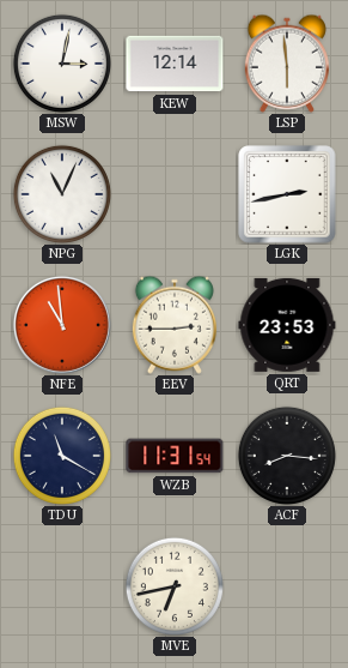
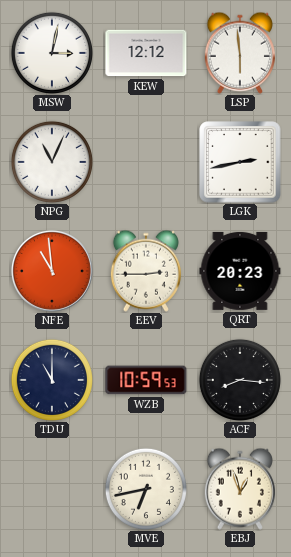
KEW: 12:14 -> 12:12 (146, 53)
QRT: 23:53 -> 20:23 (240, 271)
TDU: 11:20 -> 11:00 (52, 380)
WZB: 11:31 -> 10:59 (146, 380)
EBJ: none -> 12:57 (240, 489)
